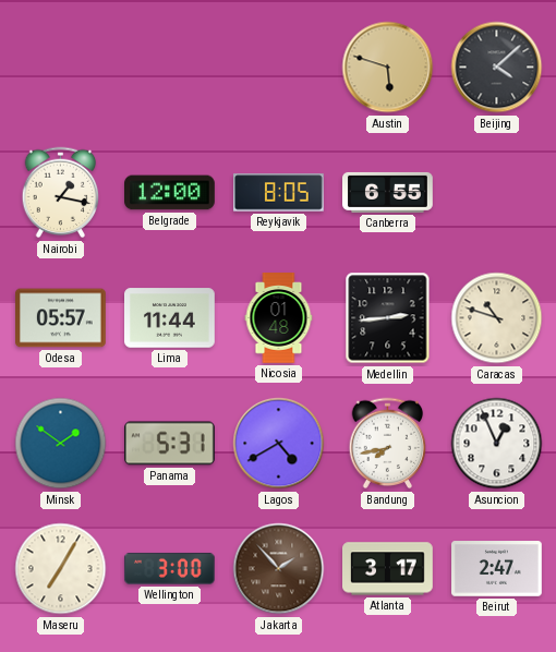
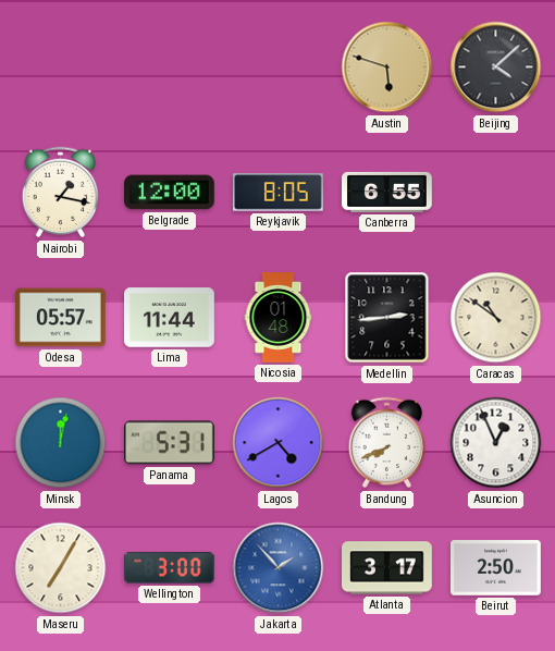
Caracas: 10:48 -> 10:51 (496, 318)
Minsk: 1:51 -> 12:02 (61, 443)
Bandung: 7:43 -> 7:41 (387, 443)
Jakarta dial: brown -> blue (279, 568)
Beirut: 2:47 -> 2:50 (496, 568)
